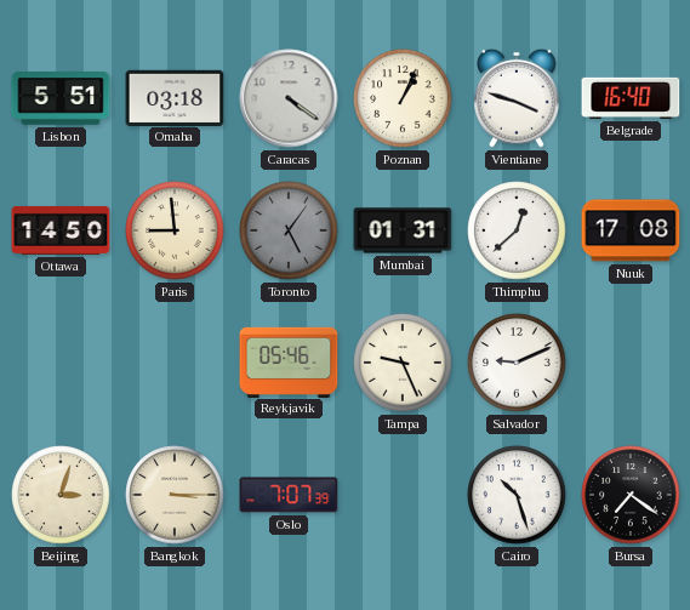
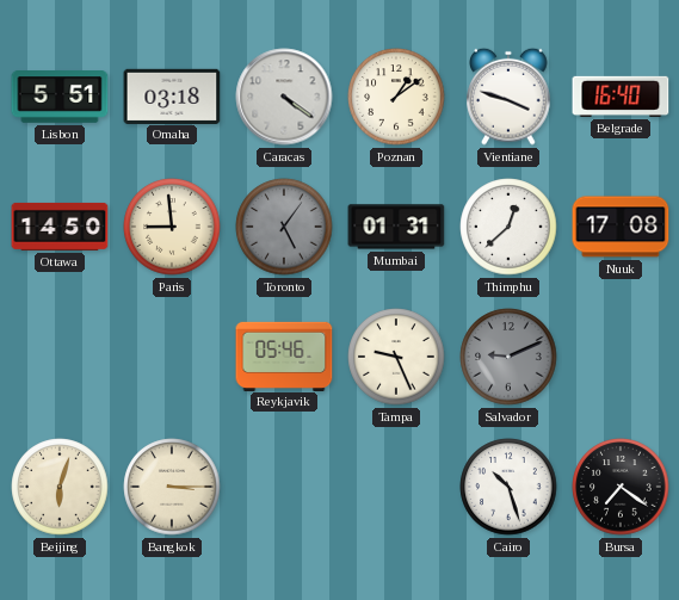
Poznan: 1:04 -> 1:09 (396, 97)
Salvador dial: white -> grey (508, 357)
Beijing: 3:03 -> 6:03 (60, 487)
Oslo: 7:07 -> none (289, 495)
